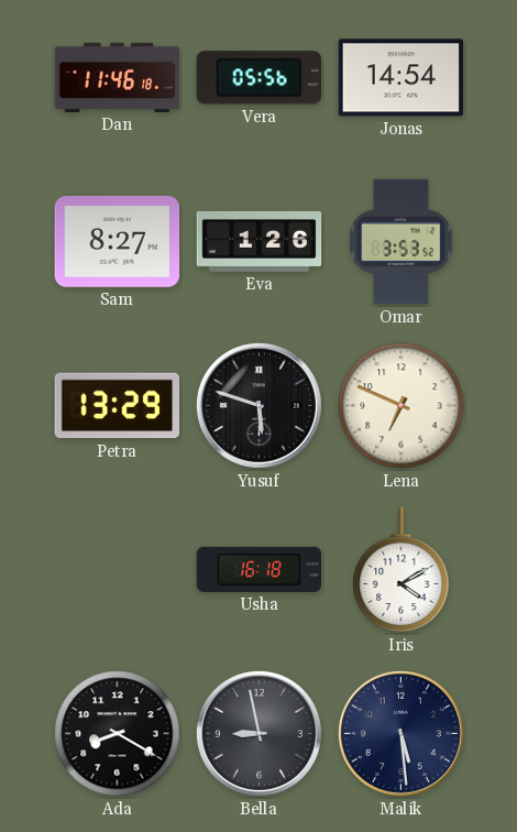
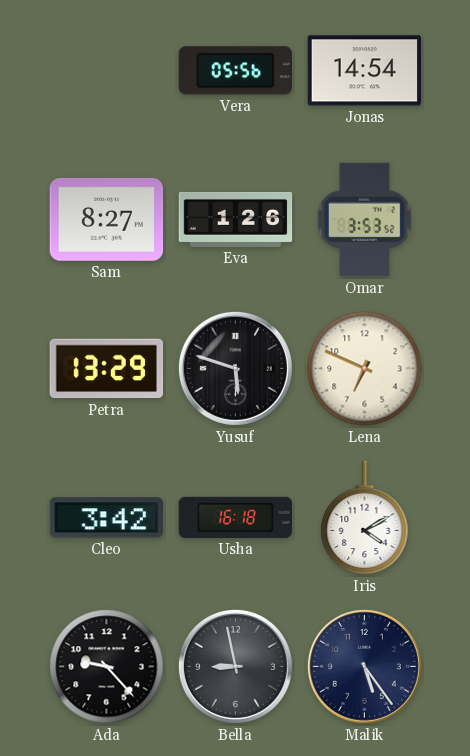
Dan: 11:46 -> none (118, 77)
Cleo: none -> 3:42 (107, 518)
Ada: 8:20 -> 9:23 (107, 667)
Malik: 5:29 -> 5:24 (364, 666)
